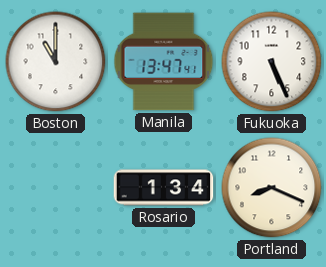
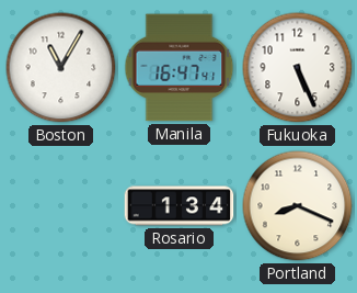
Boston: 11:00 -> 11:05 (61, 68)
Manila: 13:47 -> 16:47 (180, 68)
